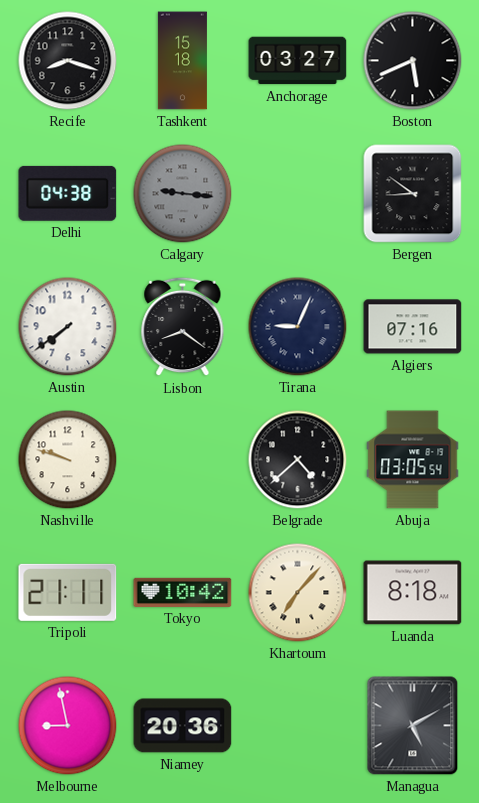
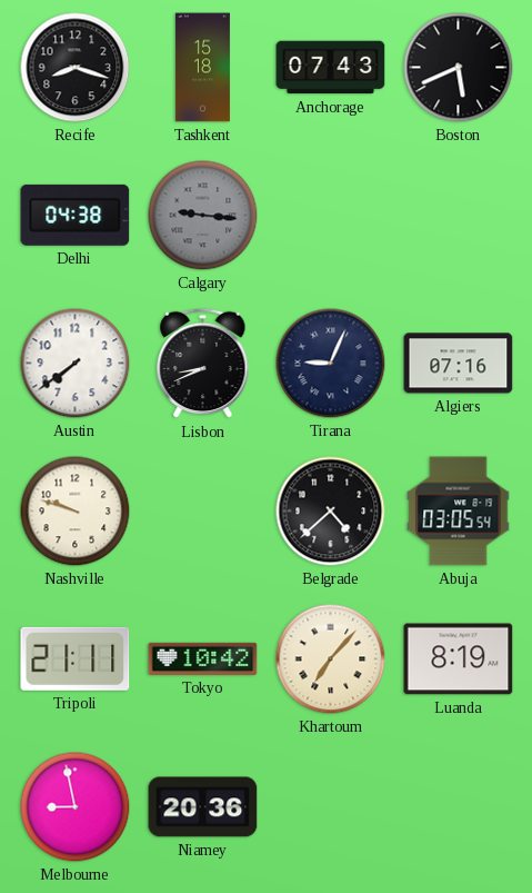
Anchorage: 03:27 -> 07:43 (331, 68)
Bergen: 8:51 -> none (413, 194)
Lisbon: 8:21 -> 8:41 (203, 364)
Luanda: 8:18 -> 8:19 (459, 659)
Managua: 5:10 -> none (413, 726)
